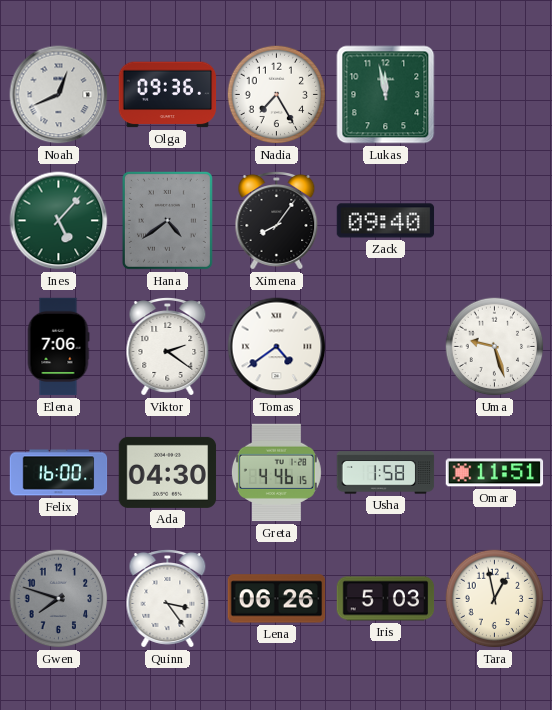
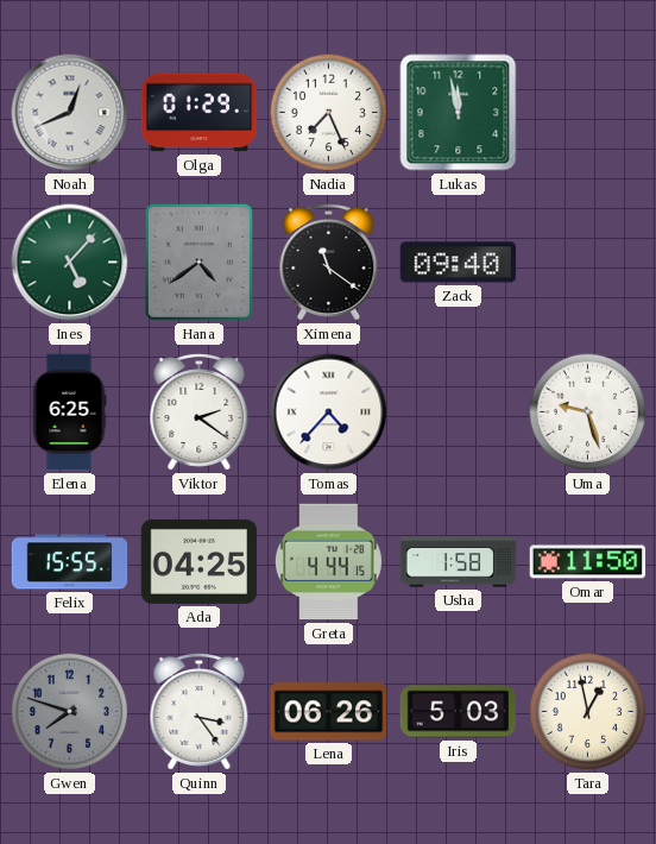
Olga: 09:36 -> 01:29 (200, 113)
Nadia: 7:25 -> 7:26 (329, 113)
Ximena: 8:06 -> 11:21 (329, 263)
Elena: 7:06 -> 6:25 (69, 412)
Tomas: 4:39 -> 4:37 (329, 412)
Felix: 16:00 -> 15:55 (70, 562)
Ada: 04:30 -> 04:25 (200, 561)
Greta: 4:46 -> 4:44 (328, 562)
Omar: 11:51 -> 11:50 (588, 562)
